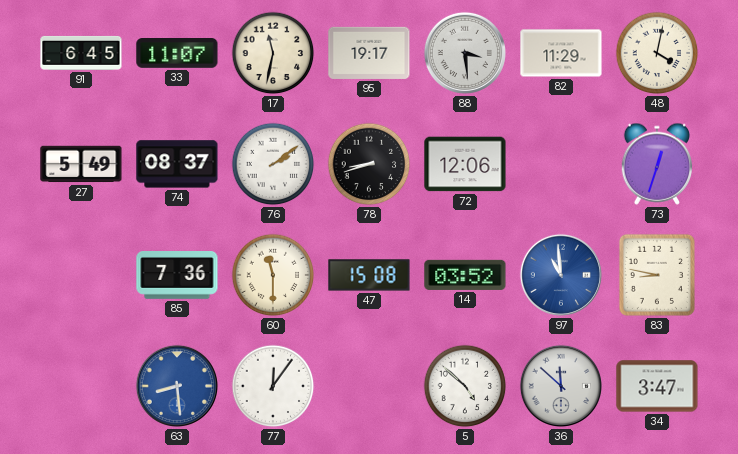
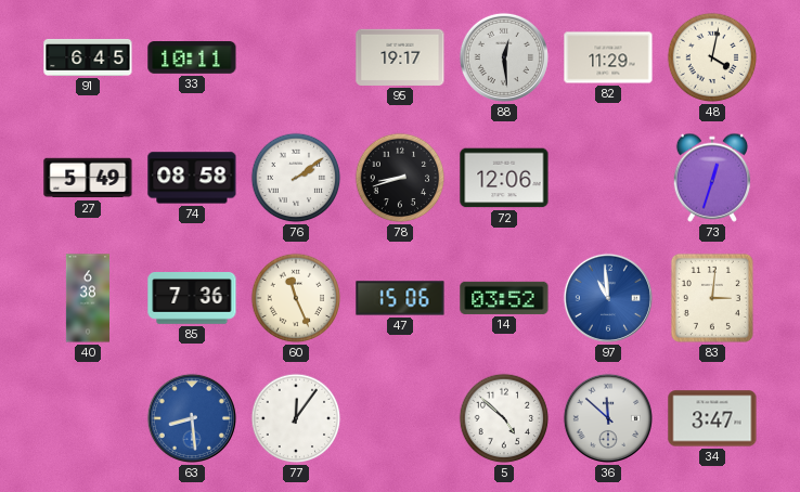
33: 11:07 -> 10:11 (192, 59)
17: 11:32 -> none (273, 53)
88: 3:29 -> 12:29 (504, 57)
74: 08:37 -> 08:58 (192, 178)
40: none -> 6:38 (87, 298)
60: 11:30 -> 11:26 (296, 298)
47: 15:08 -> 15:06 (400, 298)
83: 8:47 -> 3:01 (712, 298)
